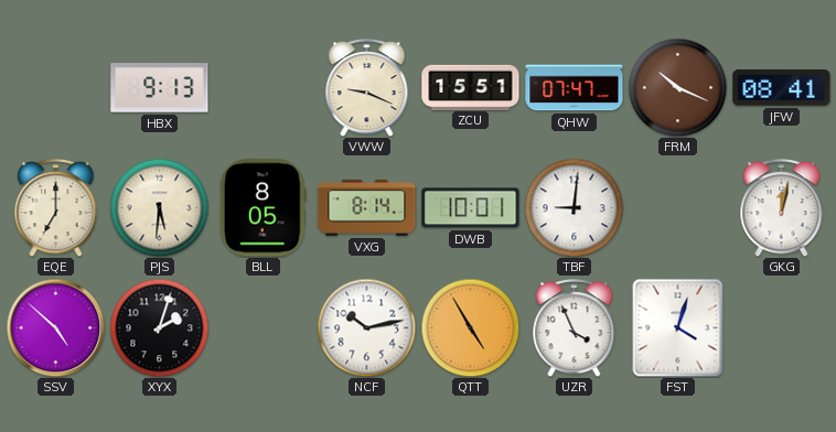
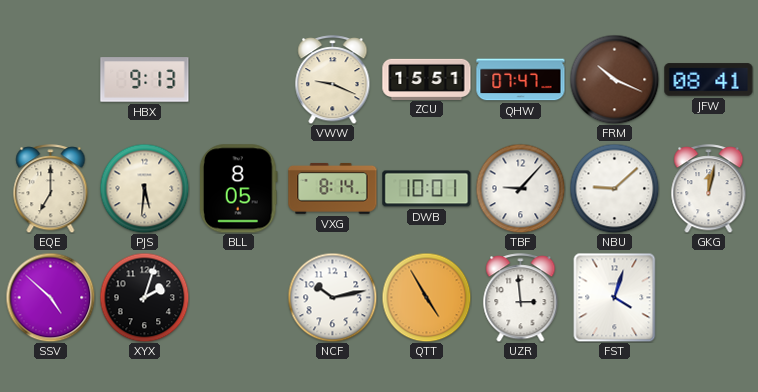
TBF: 9:01 -> 9:07 (520, 188)
NBU: none -> 9:08 (614, 188)
UZR: 3:56 -> 2:59 (521, 298)
